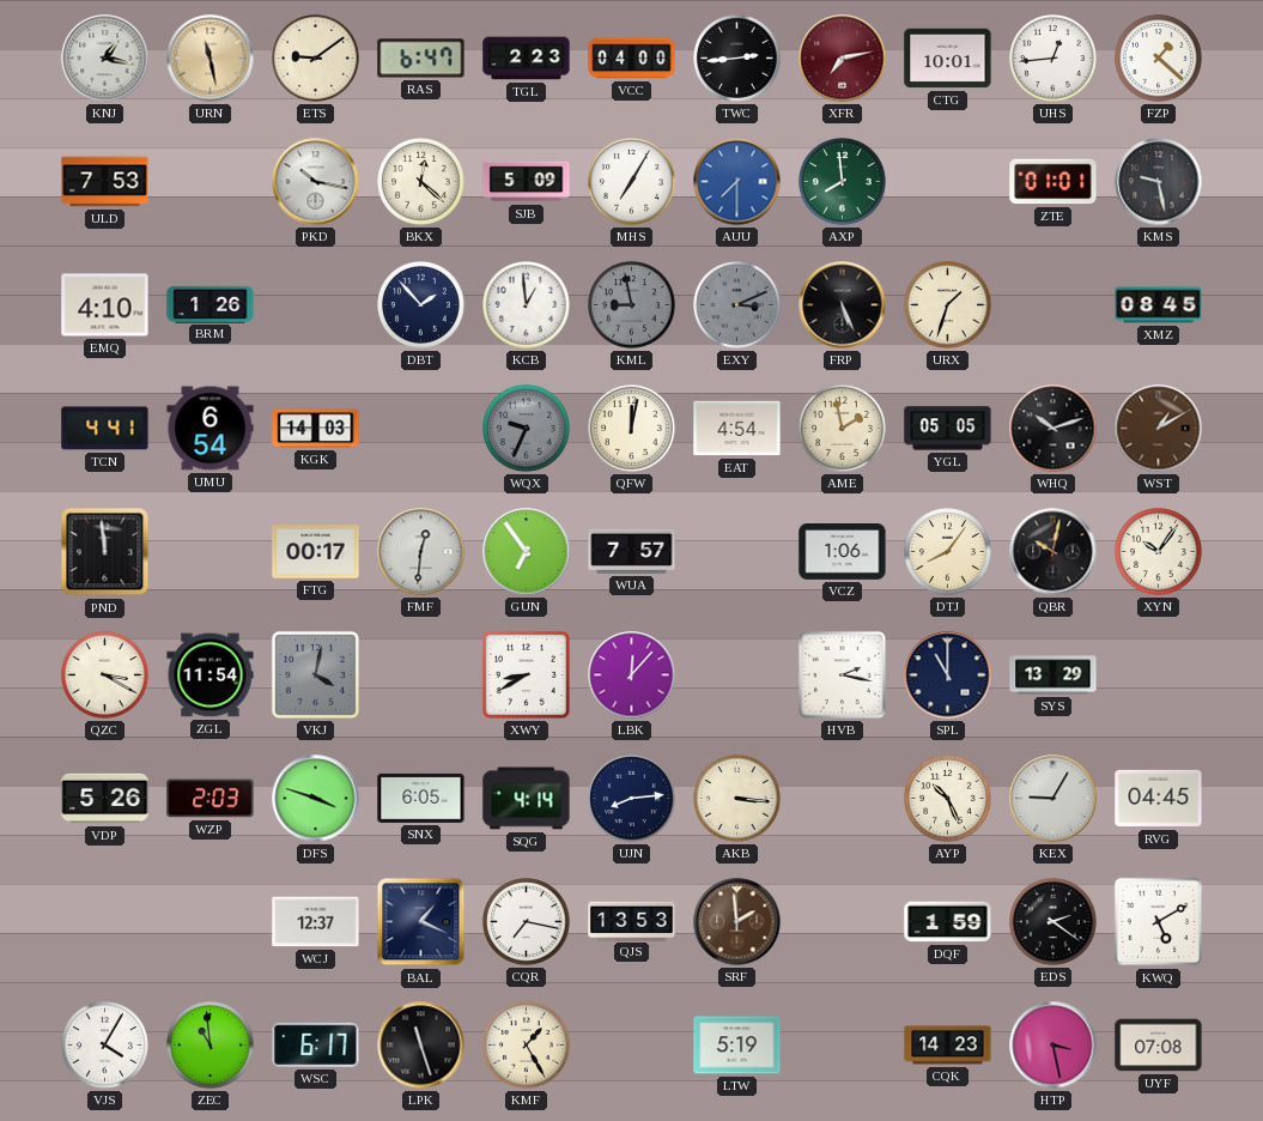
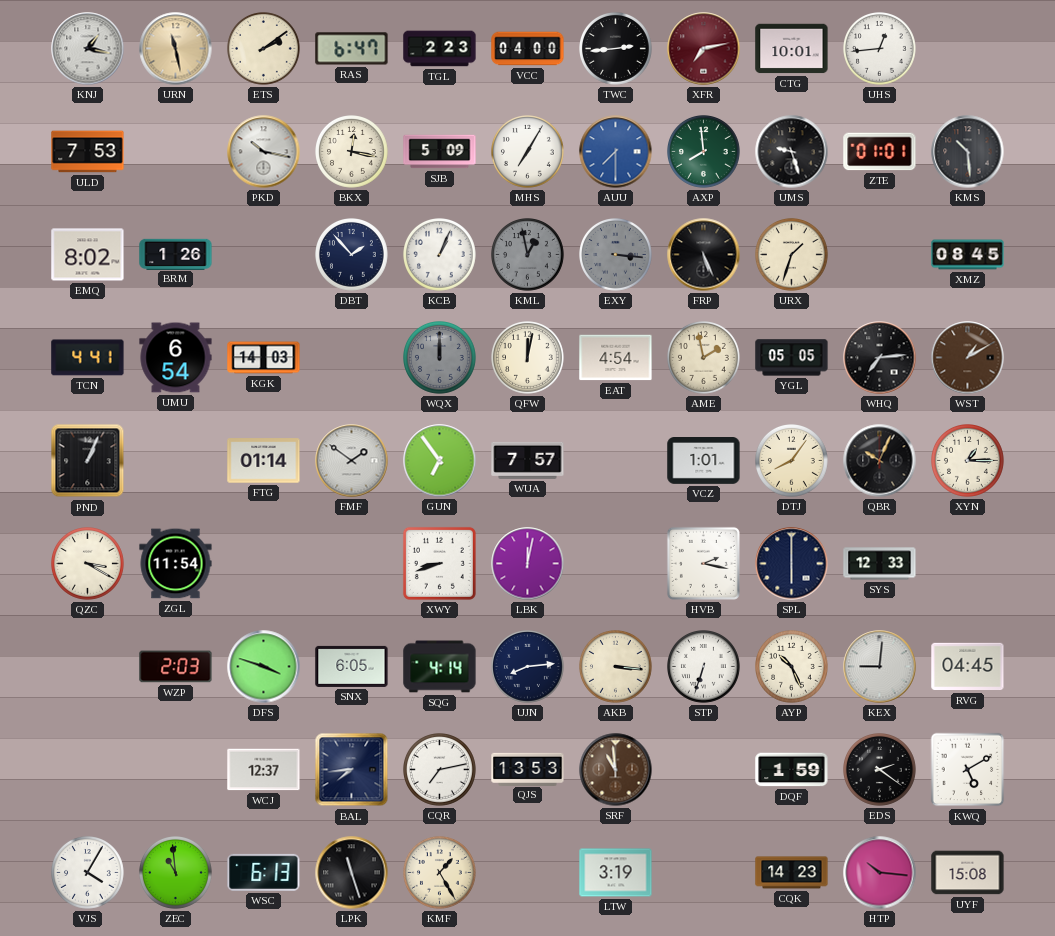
ETS: 9:09 -> 2:09 (264, 49)
FZP: 1:22 -> none (1159, 59)
BKX: 12:22 -> 12:17 (352, 152)
UMS: none -> 9:27 (792, 152)
KMS: 9:28 -> 10:29 (968, 152)
EMQ: 4:10 -> 8:02 (88, 255)
KCB: 12:59 -> 1:04 (440, 255)
KML: 8:58 -> 12:58 (528, 255)
EXY: 3:11 -> 3:16 (616, 255)
WQX: 9:34 -> 12:00 (440, 358)
WHQ: 10:12 -> 7:14 (880, 358)
PND: 11:59 -> 1:04 (88, 461)
FTG: 00:17 -> 01:14 (264, 461)
FMF: 12:31 -> 1:51 (352, 461)
VCZ: 1:06 -> 1:01 (704, 461)
QBR: 10:02 -> 10:04 (880, 461)
XYN: 10:06 -> 1:15 (968, 461)
VKJ: 4:02 -> none (315, 674)
XWY: 8:40 -> 8:42 (439, 563)
LBK: 12:07 -> 12:02 (528, 564)
SPL: 11:00 -> 6:00 (792, 564)
SYS: 13:29 -> 12:33 (880, 564)
VDP: 5:26 -> none (105, 799)
STP: none -> 6:33 (704, 667)
KEX: 9:05 -> 9:01 (880, 667)
BAL: 1:19 -> 7:44 (352, 770)
CQR: 7:17 -> 7:13 (440, 770)
SRF: 1:59 -> 10:59 (616, 770)
WSC: 6:17 -> 6:13 (264, 872)
LTW: 5:19 -> 3:19 (616, 873)
HTP: 3:28 -> 10:16 (880, 873)
UYF: 07:08 -> 15:08 (968, 873)
